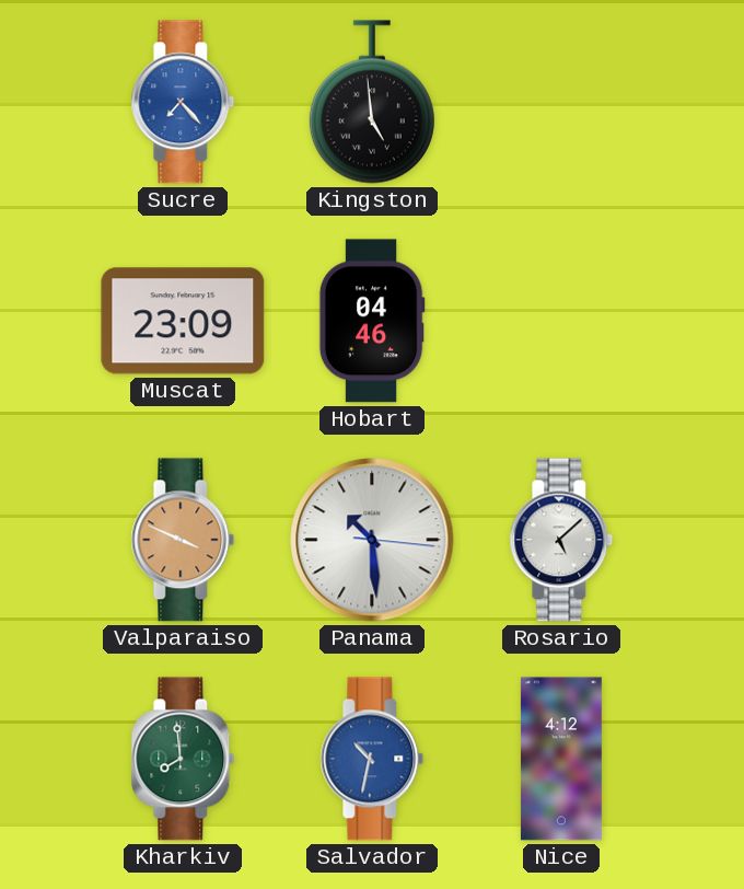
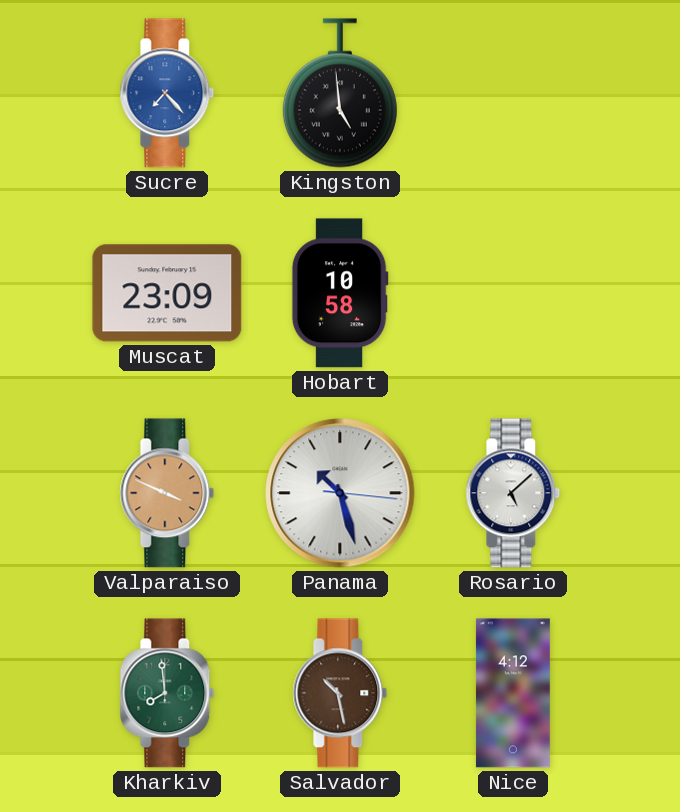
Hobart: 04:46 -> 10:58 (340, 293)
Panama: 10:29 -> 10:27 (340, 493)
Salvador: 10:32 -> 10:28 (340, 693)
Salvador dial: blue -> brown (340, 693)
